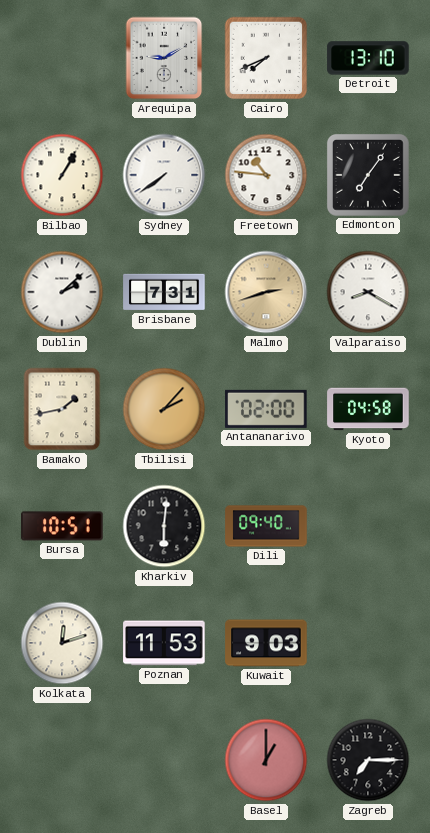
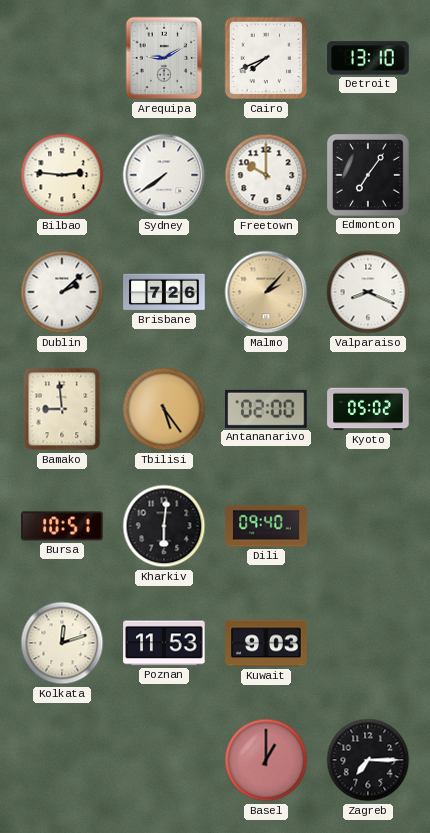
Bilbao: 1:05 -> 2:46 (62, 175)
Freetown: 10:46 -> 10:00 (266, 175)
Brisbane: 7:31 -> 7:26 (164, 292)
Malmo: 2:42 -> 2:07 (266, 292)
Valparaiso: 8:20 -> 8:19 (368, 292)
Bamako: 1:43 -> 8:59 (62, 409)
Tbilisi: 2:07 -> 5:24 (164, 409)
Kyoto: 04:58 -> 05:02 (368, 409)
